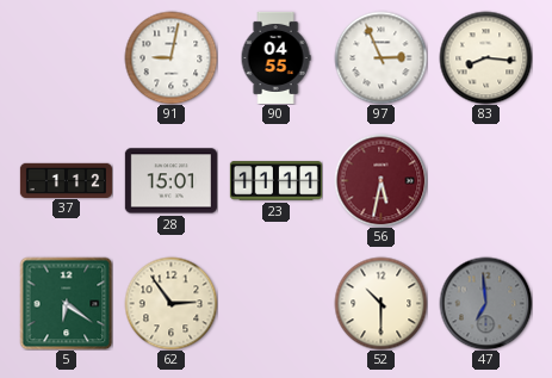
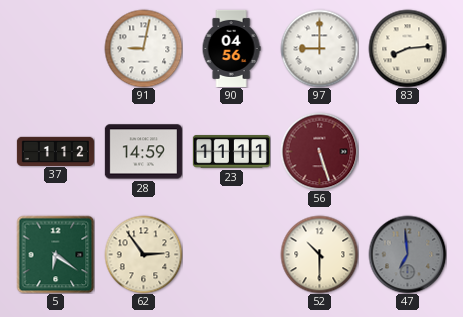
90: 04:55 -> 04:56 (231, 48)
97: 2:56 -> 9:00 (319, 48)
83: 8:16 -> 8:14 (407, 48)
28: 15:01 -> 14:59 (143, 152)
56: 5:32 -> 5:27 (319, 151)
